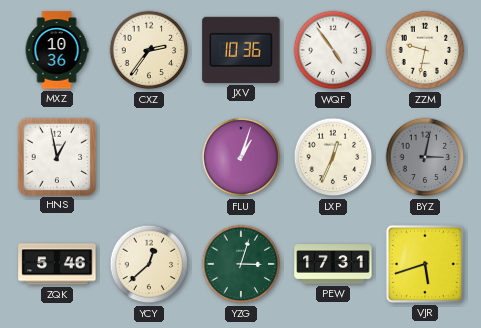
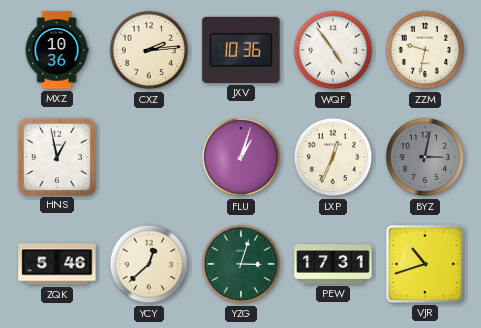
CXZ: 2:36 -> 2:14 (149, 50)
VJR: 5:42 -> 10:42 (425, 264)
